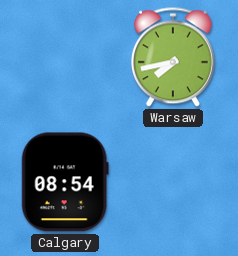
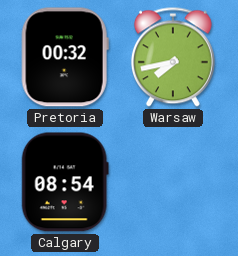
Pretoria: none -> 00:32 (65, 57)
